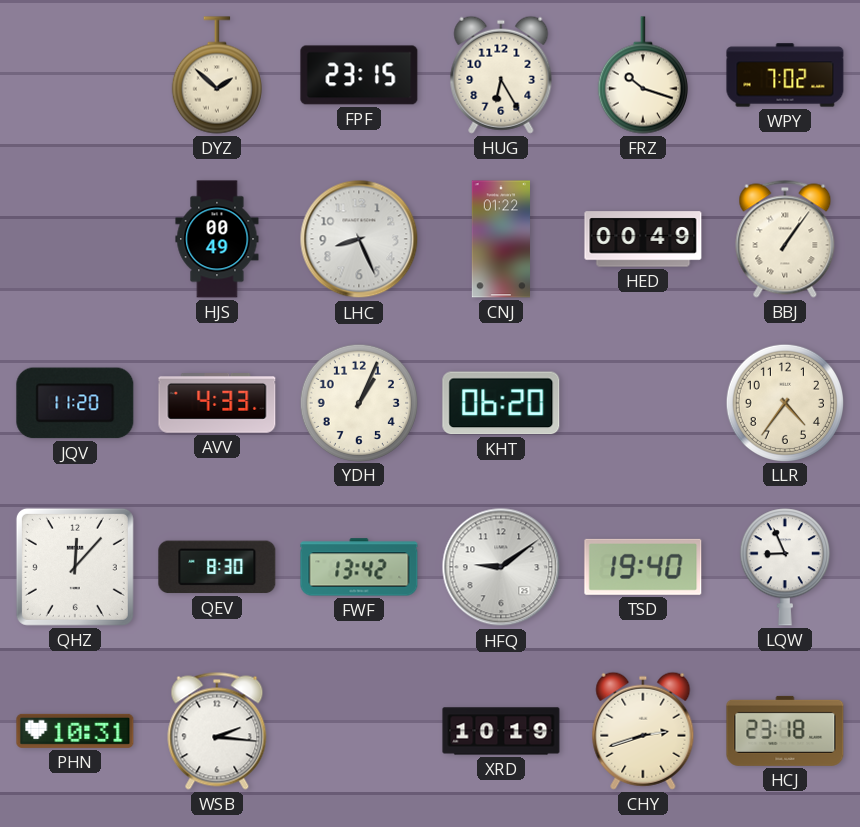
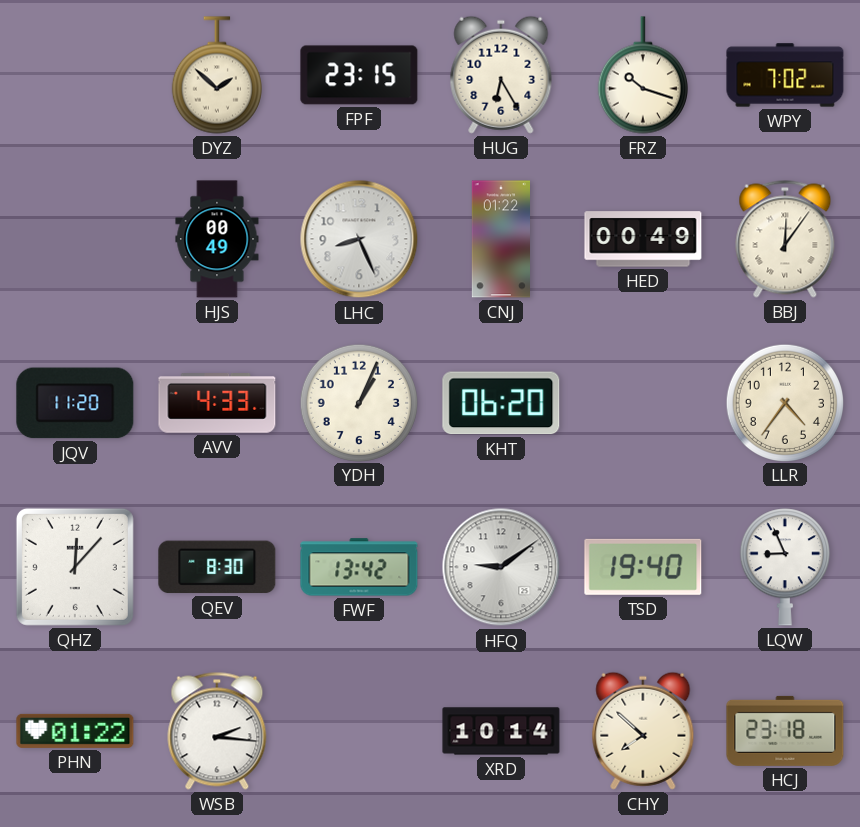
BBJ: 1:06 -> 12:06 (785, 239)
PHN: 10:31 -> 01:22 (75, 731)
XRD: 10:19 -> 10:14 (501, 731)
CHY: 2:42 -> 7:52 (643, 731)
